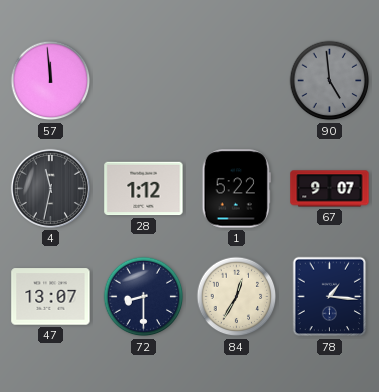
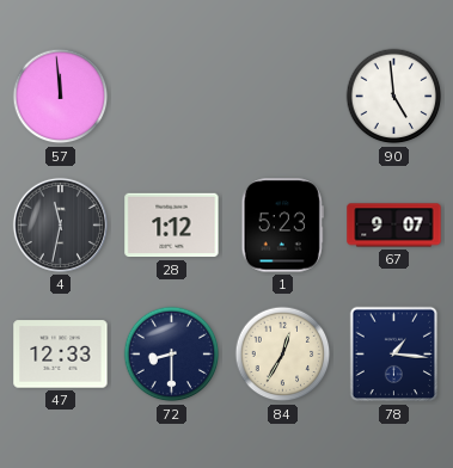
90 dial: grey -> white (394, 97)
1: 5:22 -> 5:23 (282, 226)
47: 13:07 -> 12:33 (61, 355)
